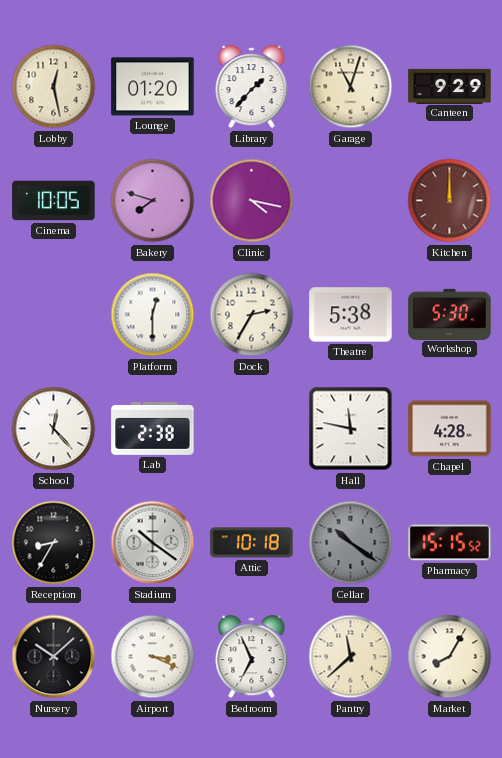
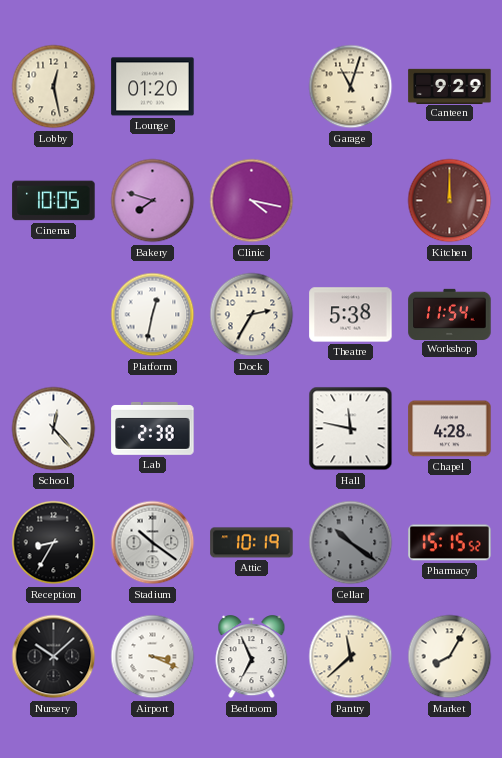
Library: 1:37 -> none (252, 87)
Platform: 12:30 -> 12:32 (153, 315)
Workshop: 5:30 -> 11:54 (450, 314)
Attic: 10:18 -> 10:19 (252, 543)
